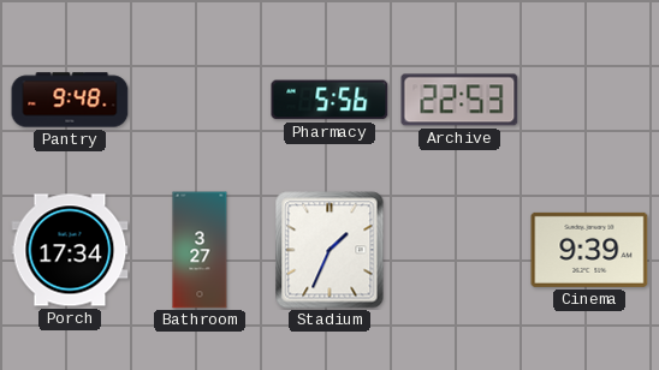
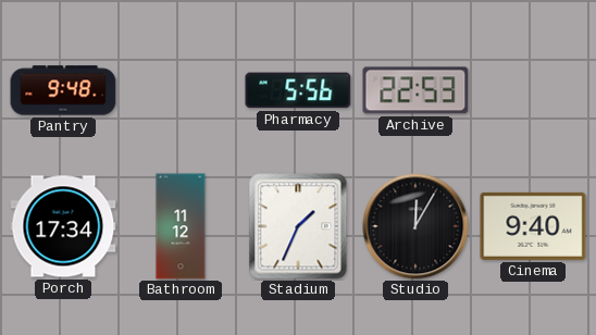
Bathroom: 3:27 -> 11:12 (181, 226)
Studio: none -> 12:05 (415, 226)
Cinema: 9:39 -> 9:40 (533, 226)
